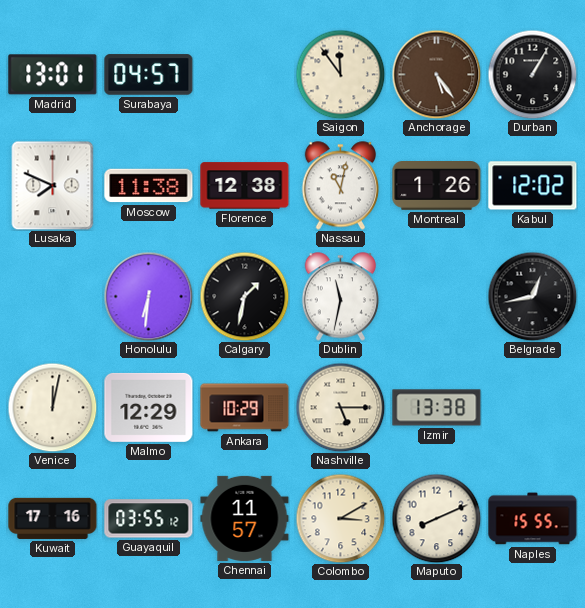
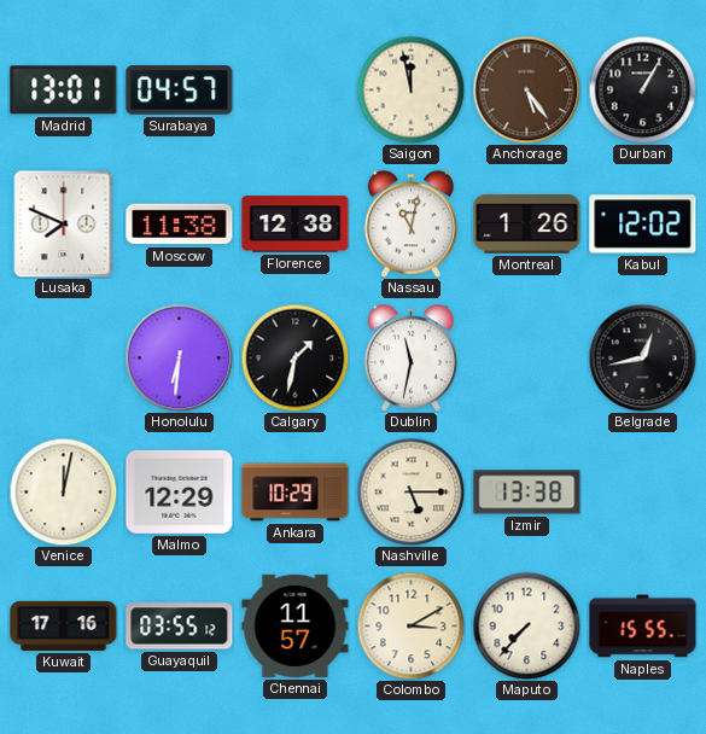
Saigon: 11:54 -> 11:58 (410, 89)
Maputo: 8:11 -> 7:37 (526, 625)
